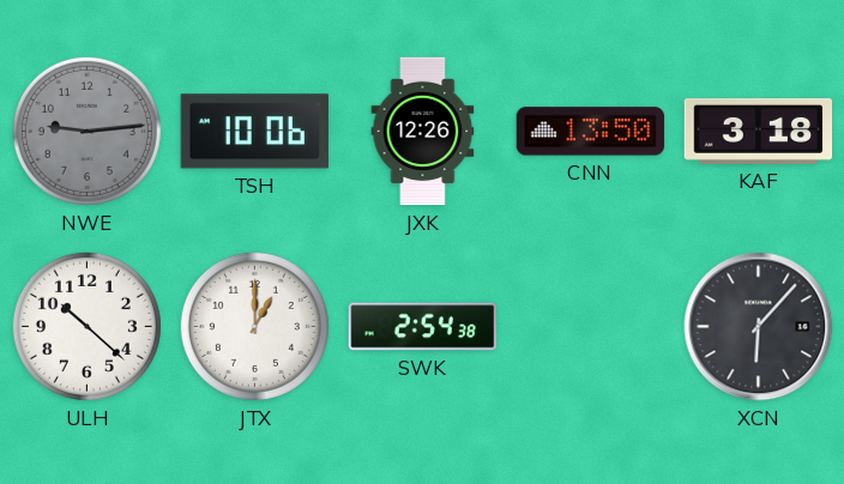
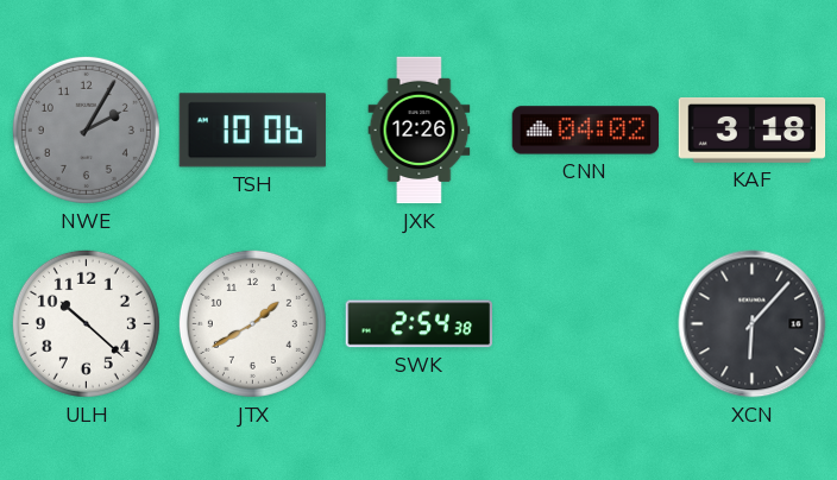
NWE: 9:14 -> 2:05 (86, 130)
CNN: 13:50 -> 04:02 (586, 131)
JTX: 1:00 -> 1:40 (252, 323)
